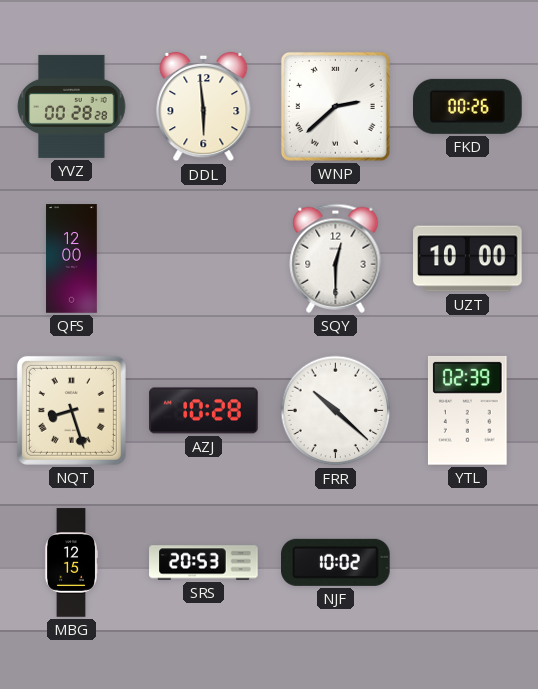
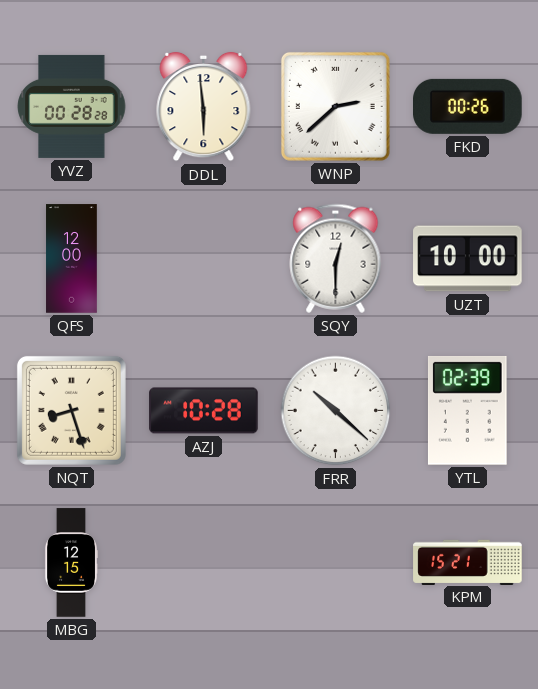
SRS: 20:53 -> none (204, 563)
NJF: 10:02 -> none (336, 562)
KPM: none -> 15:21 (468, 562)
